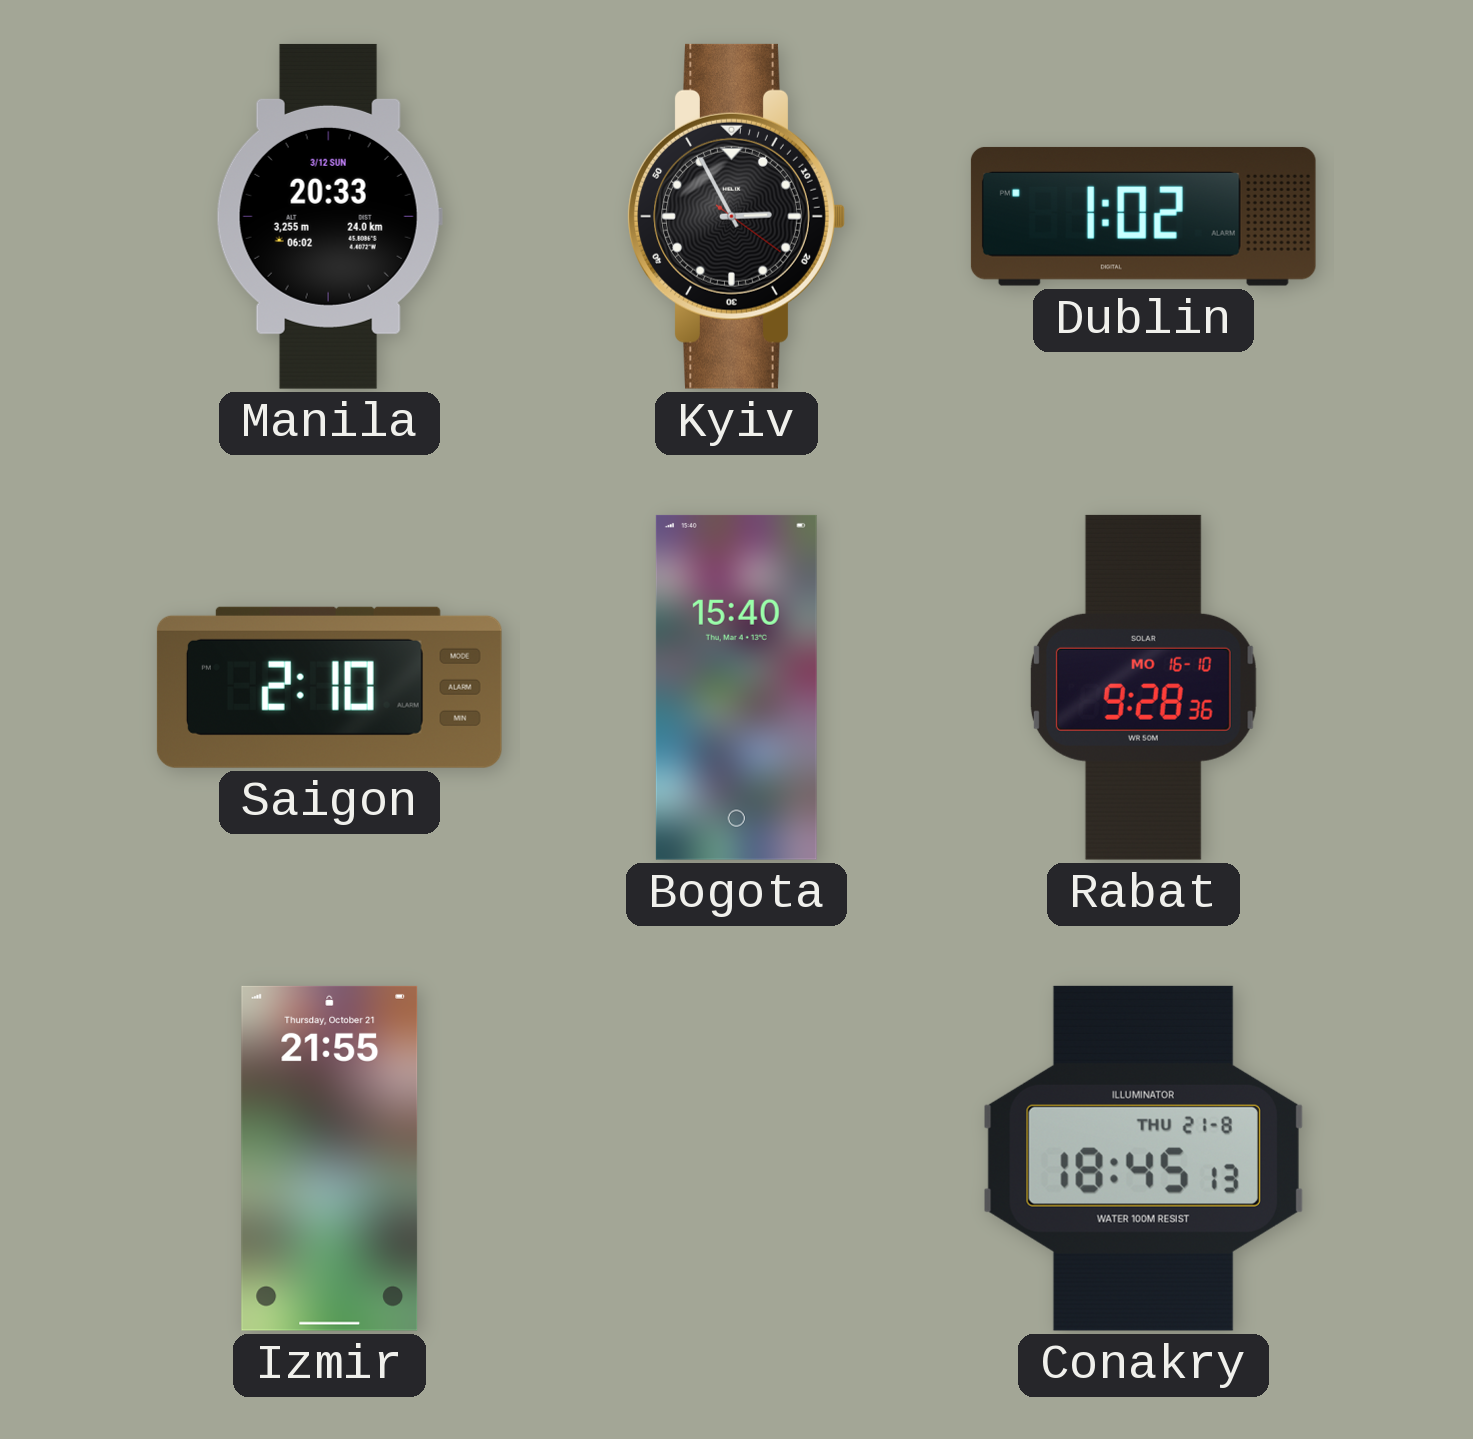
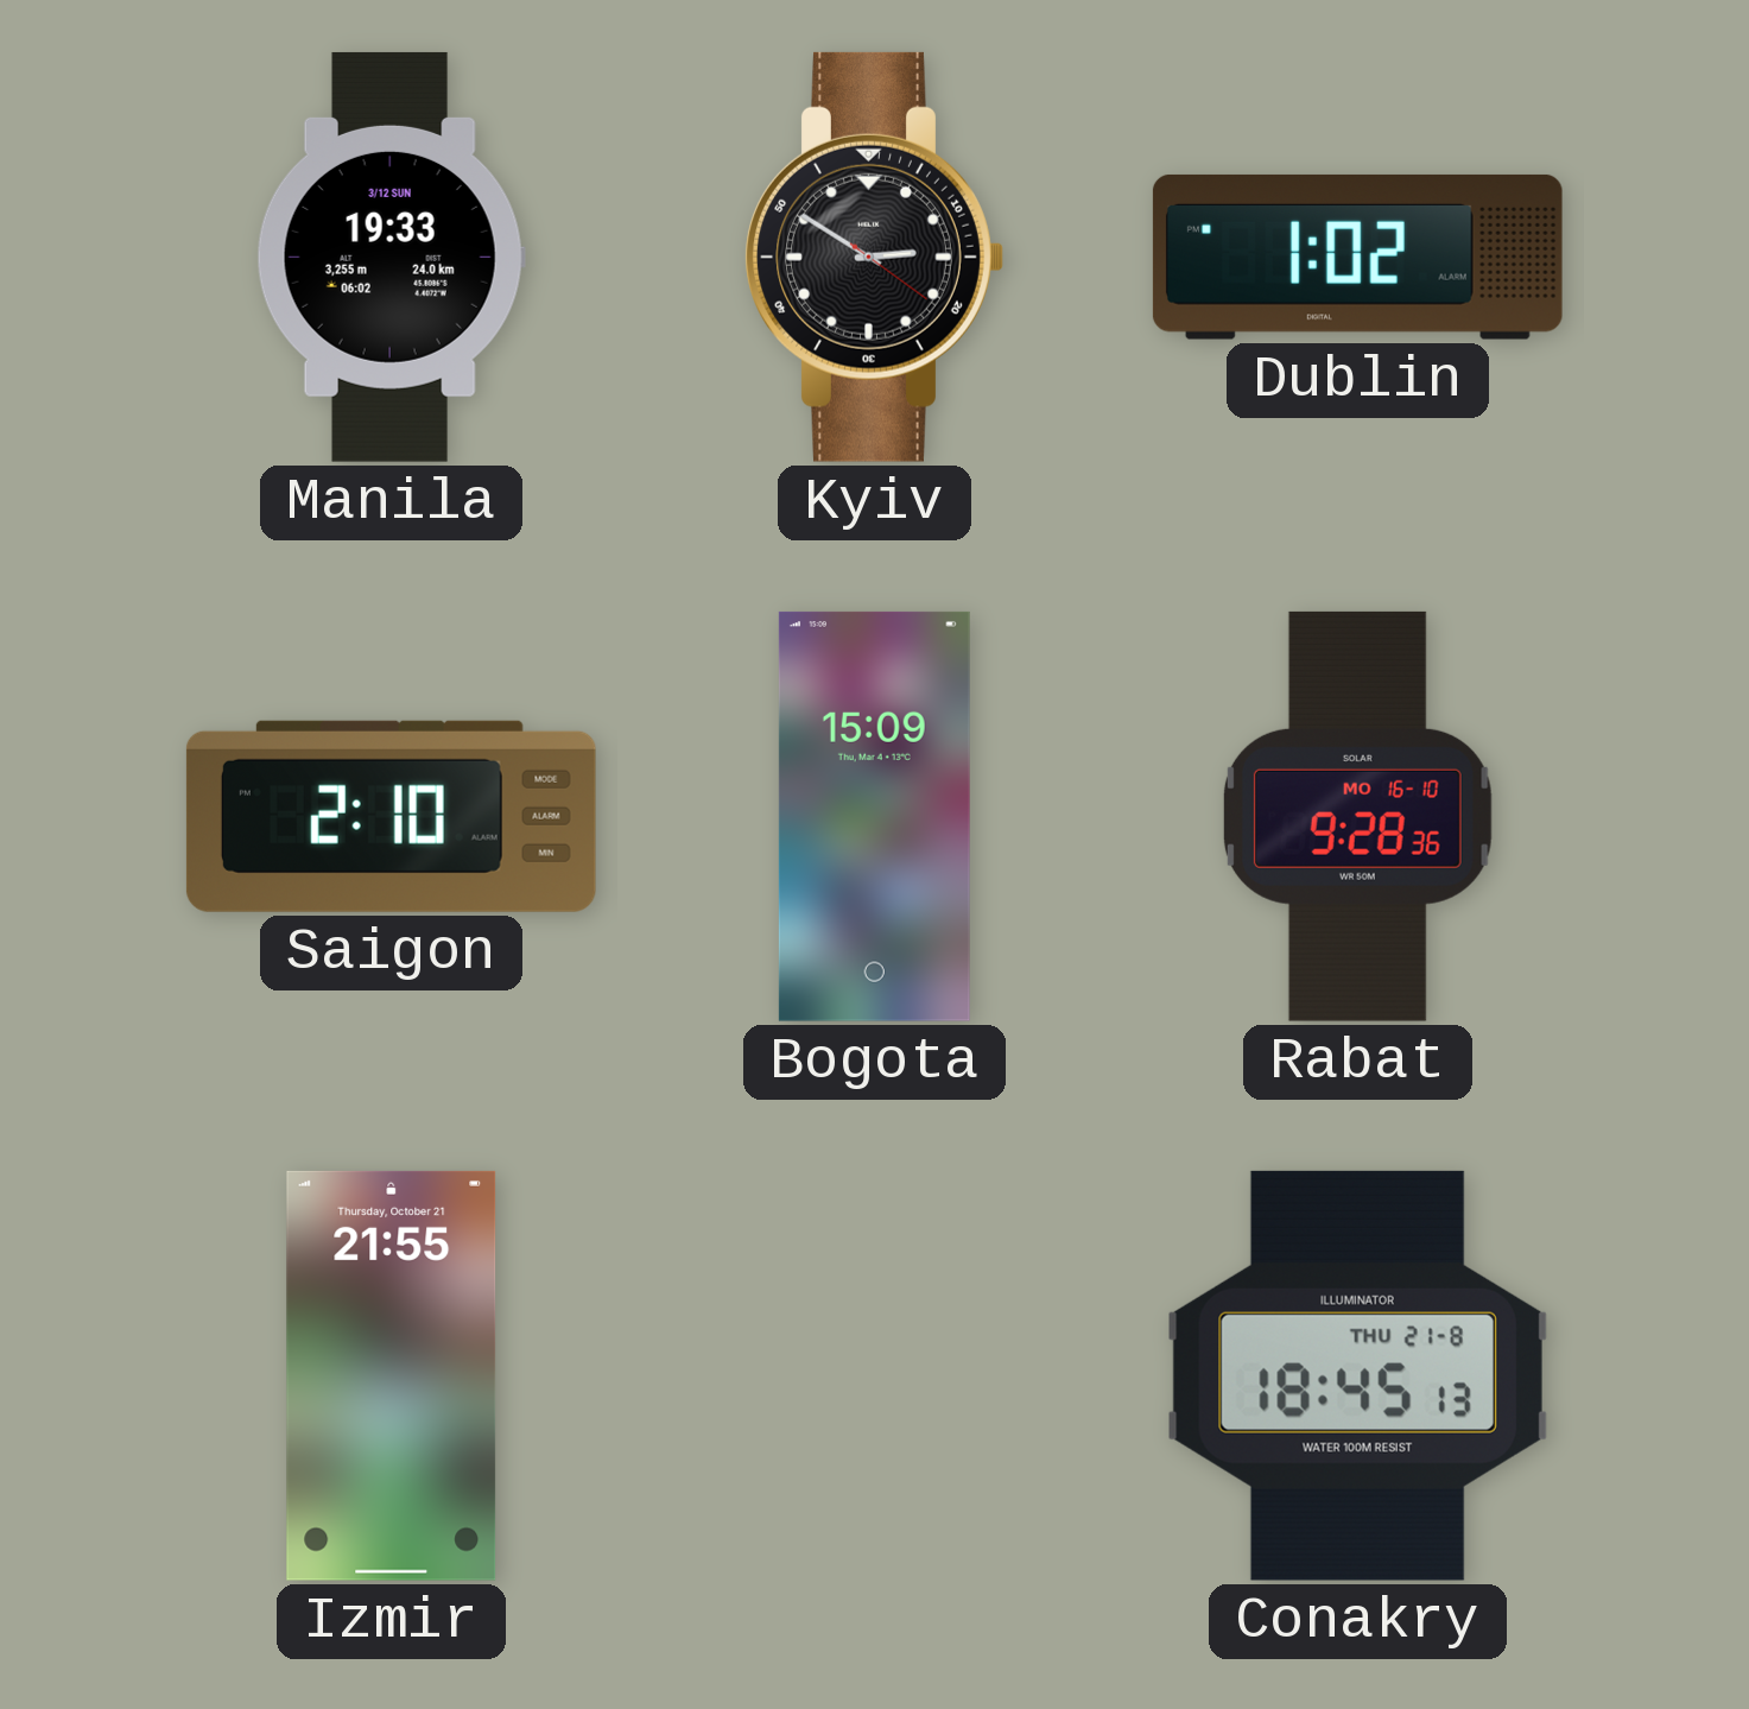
Manila: 20:33 -> 19:33 (391, 257)
Kyiv: 2:55 -> 2:50 (874, 257)
Bogota: 15:40 -> 15:09 (874, 816)
